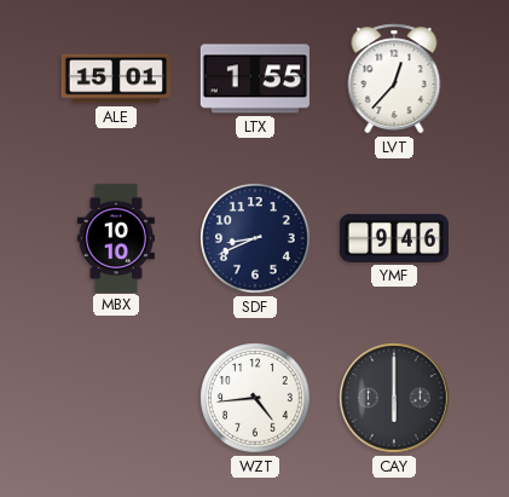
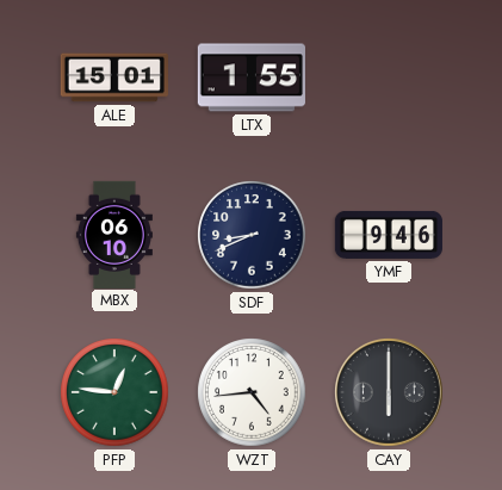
LVT: 12:37 -> none (394, 79)
MBX: 10:10 -> 06:10 (114, 234)
PFP: none -> 12:46 (114, 392)
